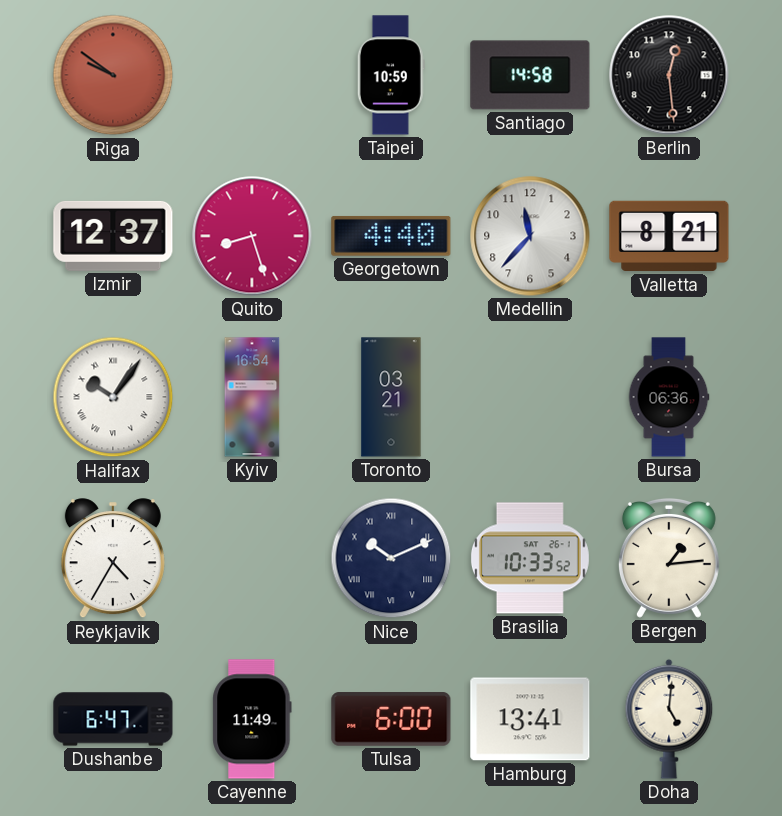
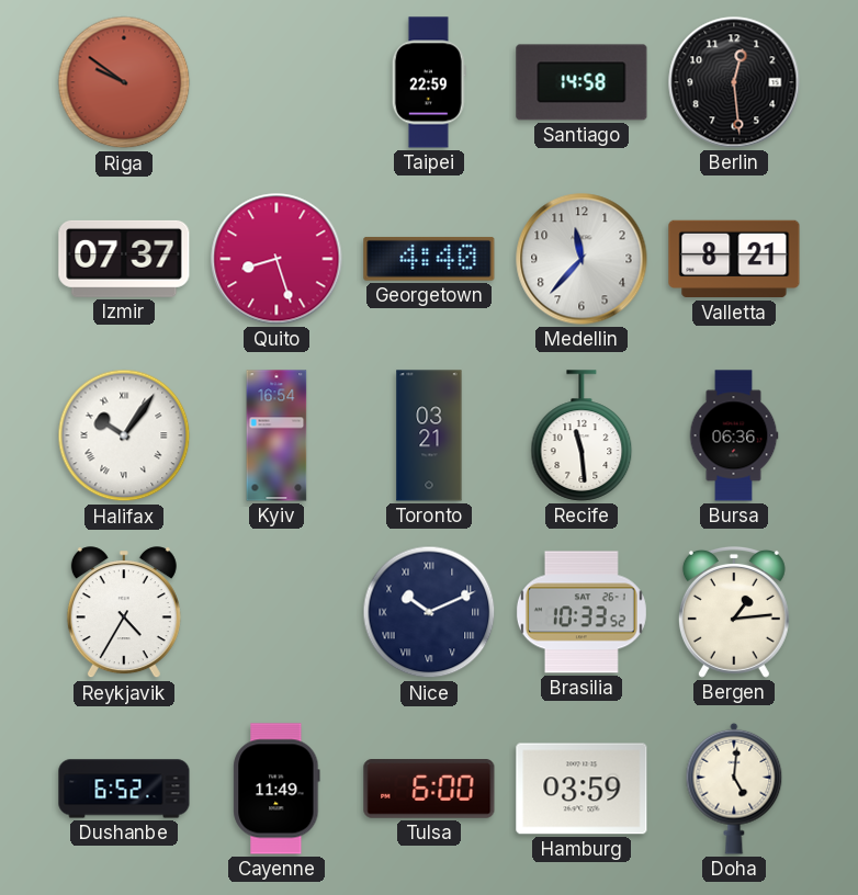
Taipei: 10:59 -> 22:59 (429, 82)
Izmir: 12:37 -> 07:37 (124, 259)
Recife: none -> 11:29 (582, 435)
Dushanbe: 6:47 -> 6:52 (124, 789)
Hamburg: 13:41 -> 03:59 (582, 789)
